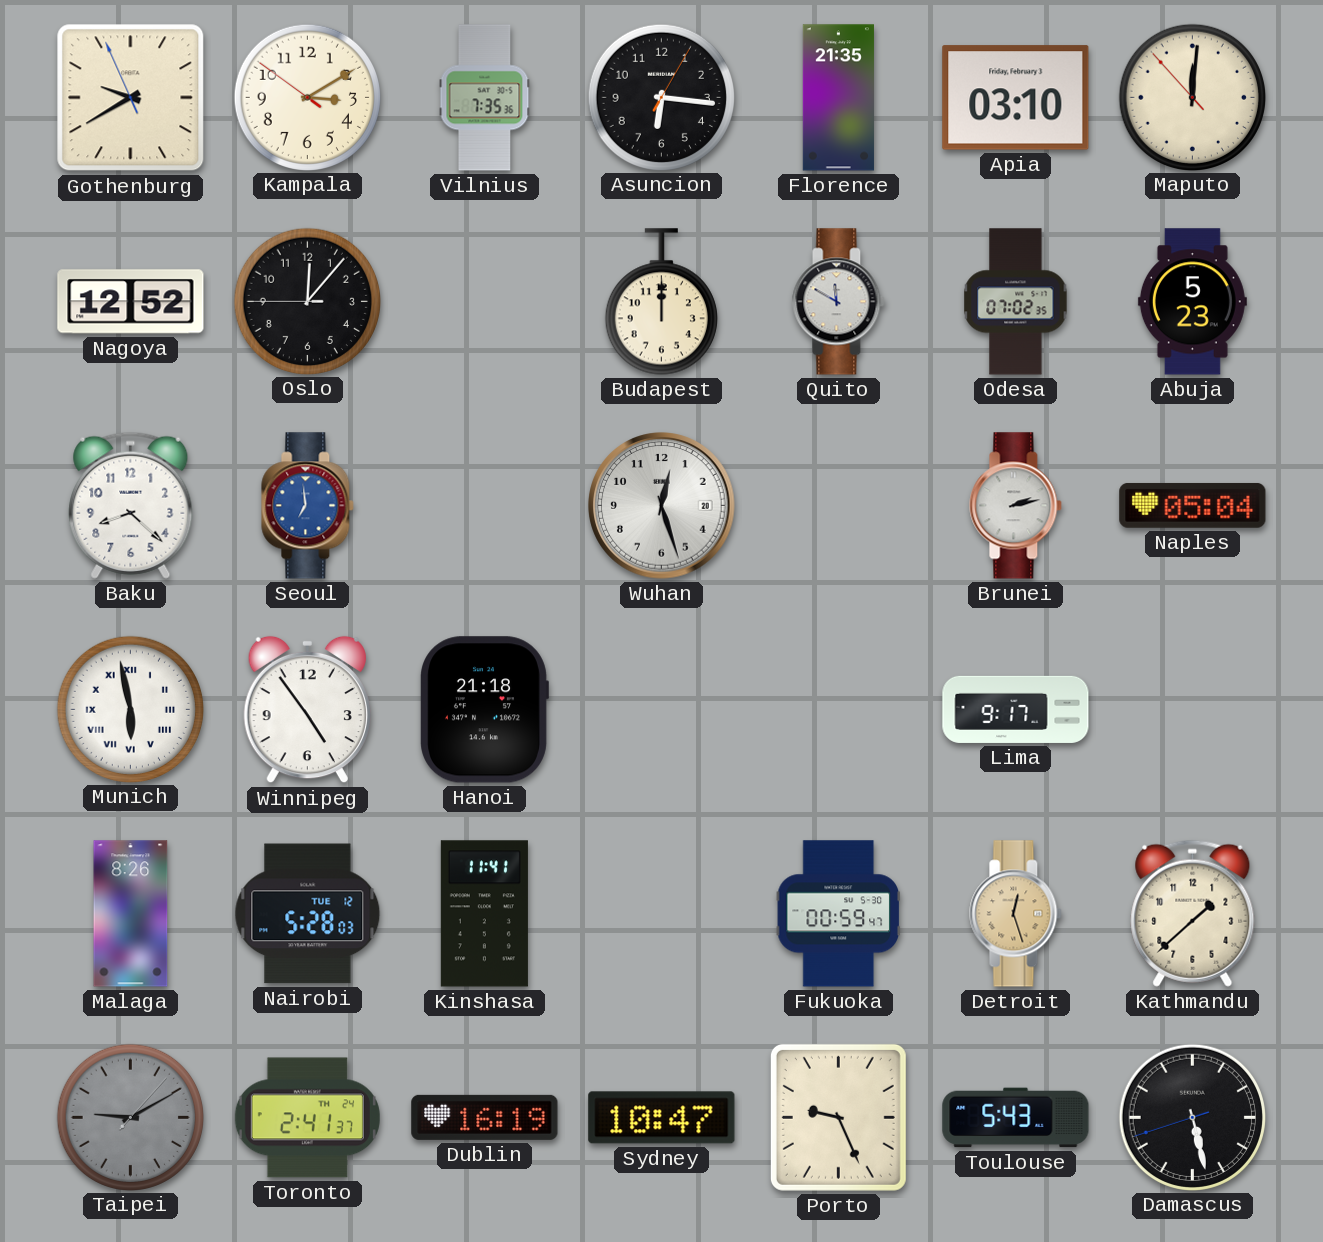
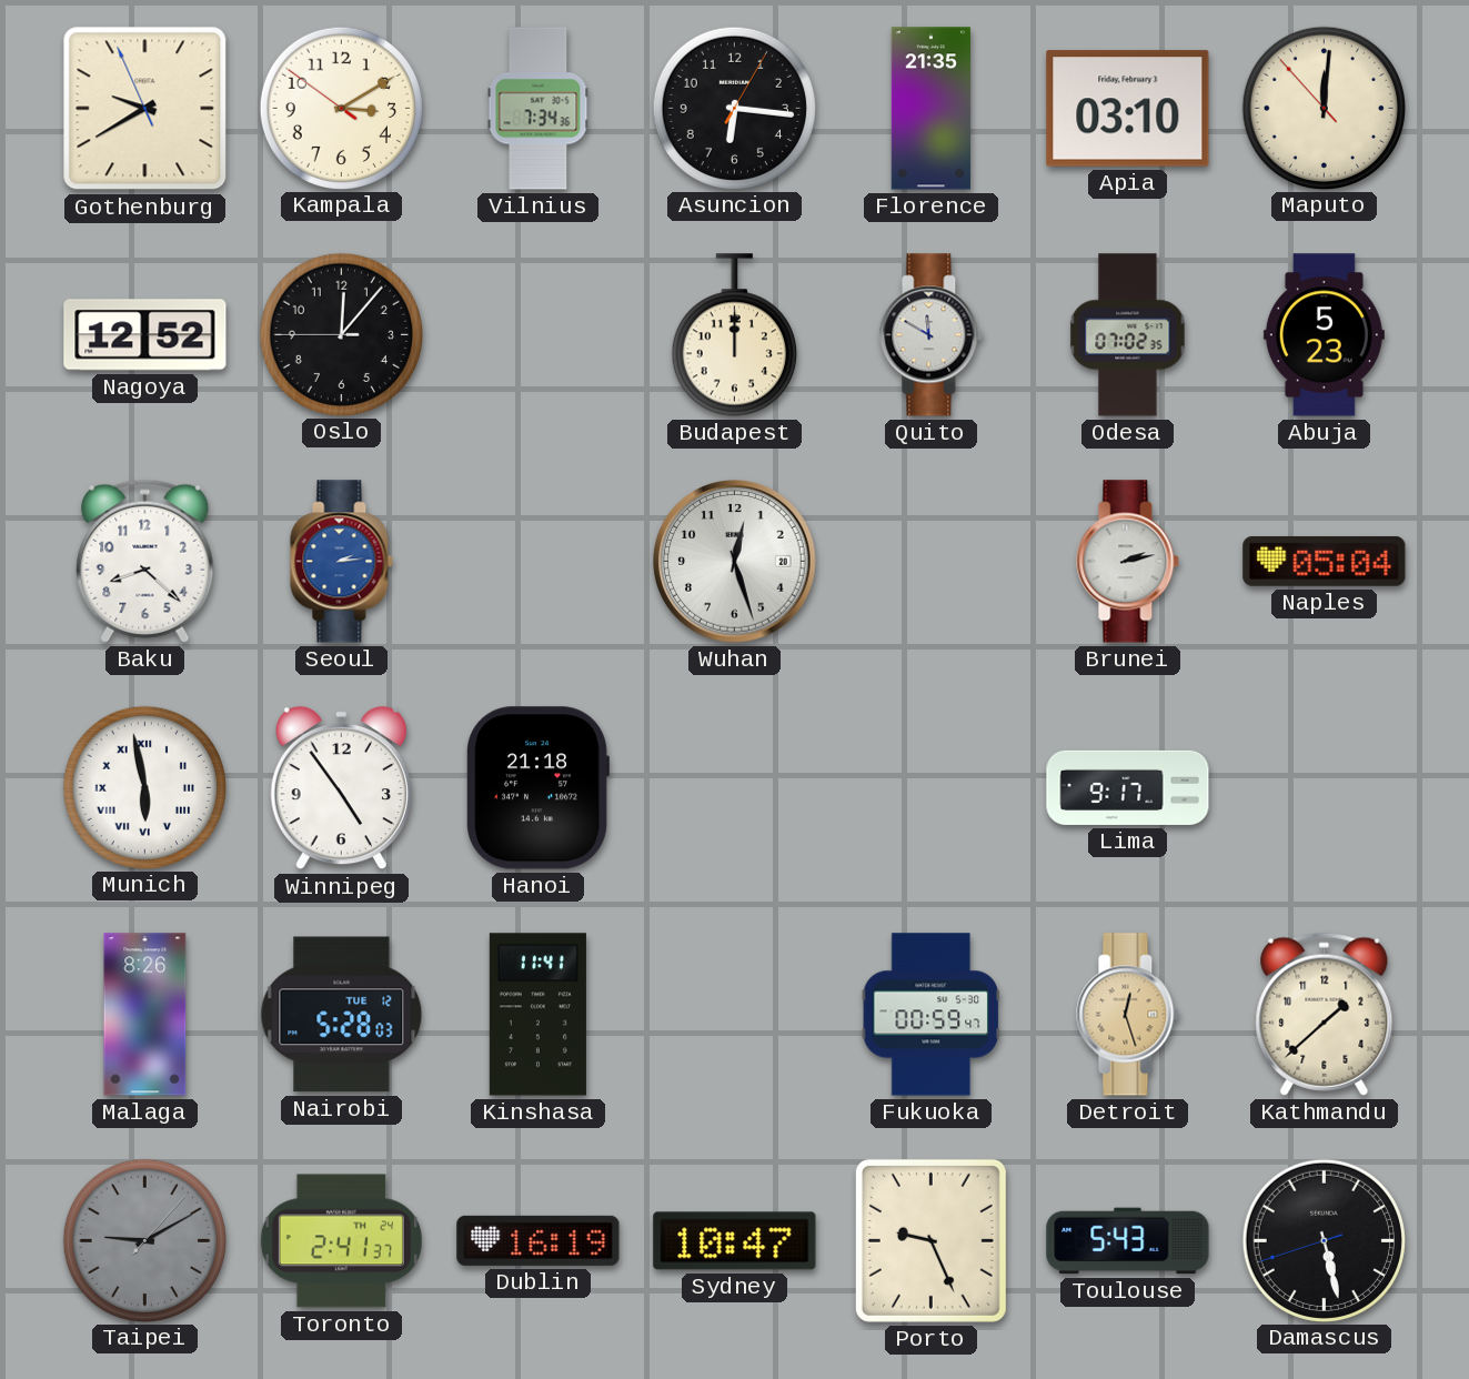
Vilnius: 7:35 -> 7:34 (539, 109)
Seoul: 6:59 -> 2:14 (342, 562)
